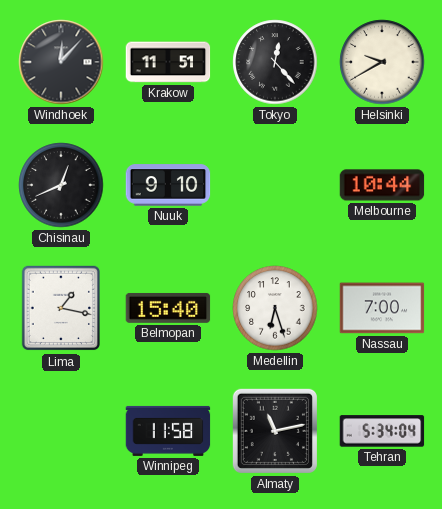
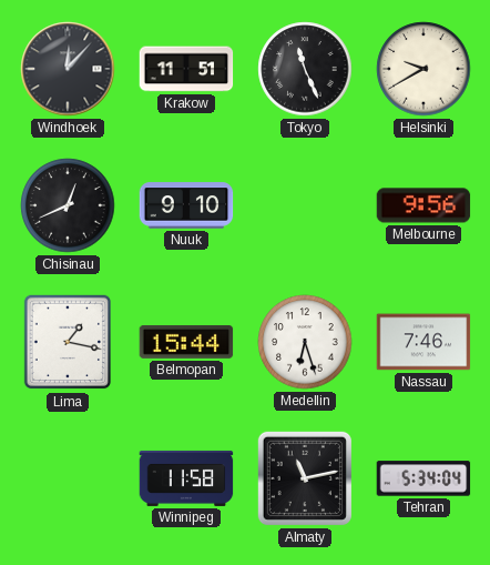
Tokyo: 12:23 -> 11:26 (305, 69)
Melbourne: 10:44 -> 9:56 (423, 205)
Belmopan: 15:40 -> 15:44 (186, 342)
Nassau: 7:00 -> 7:46 (423, 342)
